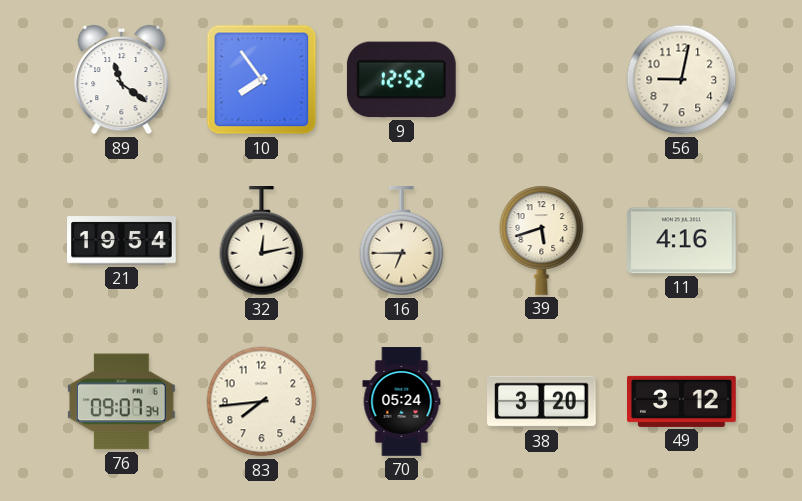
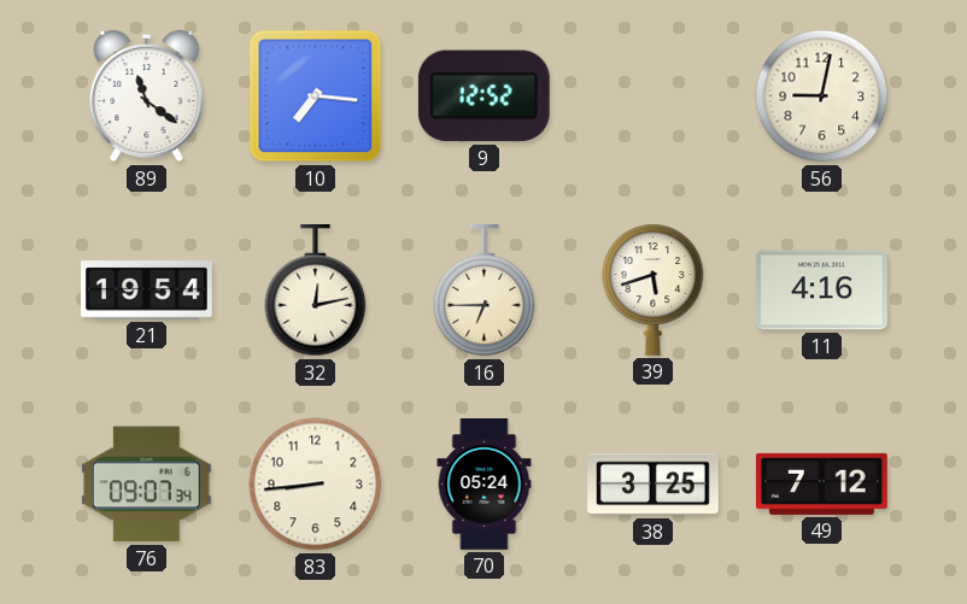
10: 7:54 -> 7:16 (316, 96)
83: 7:44 -> 8:44 (316, 485)
38: 3:20 -> 3:25 (654, 485)
49: 3:12 -> 7:12 (822, 483)
